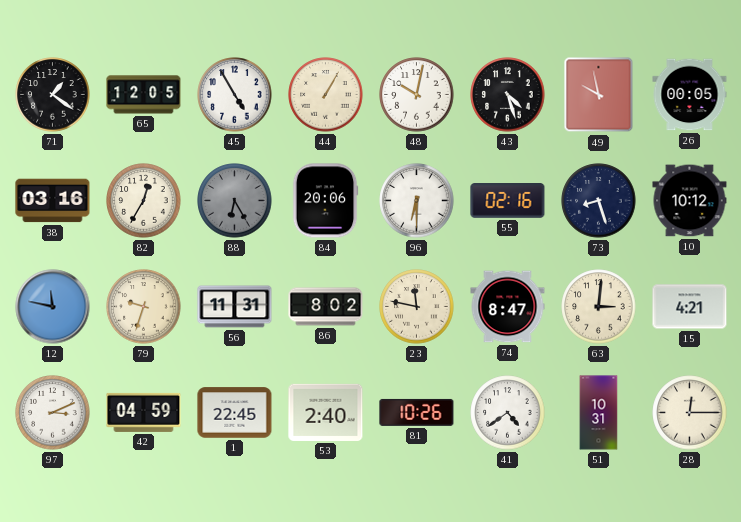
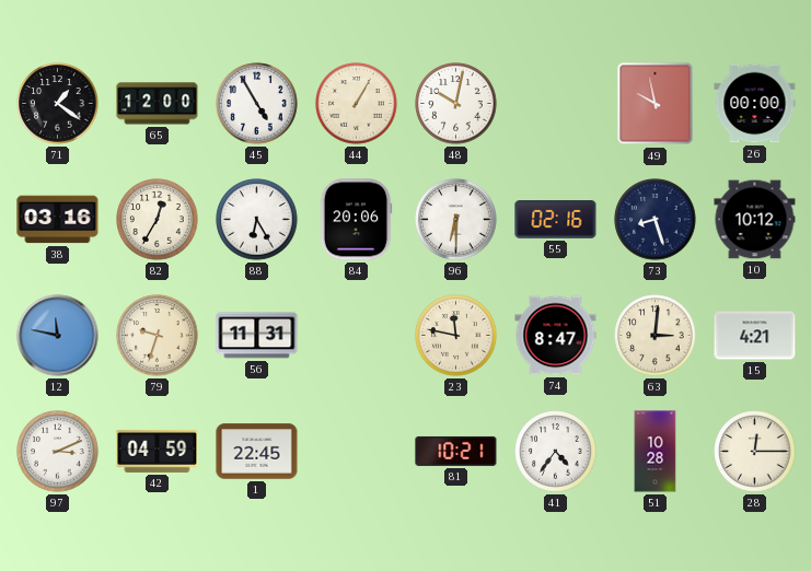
65: 12:05 -> 12:00 (158, 104)
43: 4:27 -> none (508, 95)
26: 00:05 -> 00:00 (755, 104)
88 dial: grey -> white (257, 220)
86: 8:02 -> none (326, 307)
53: 2:40 -> none (326, 412)
81: 10:26 -> 10:21 (456, 451)
41: 4:39 -> 4:36 (556, 452)
51: 10:31 -> 10:28 (656, 452)
